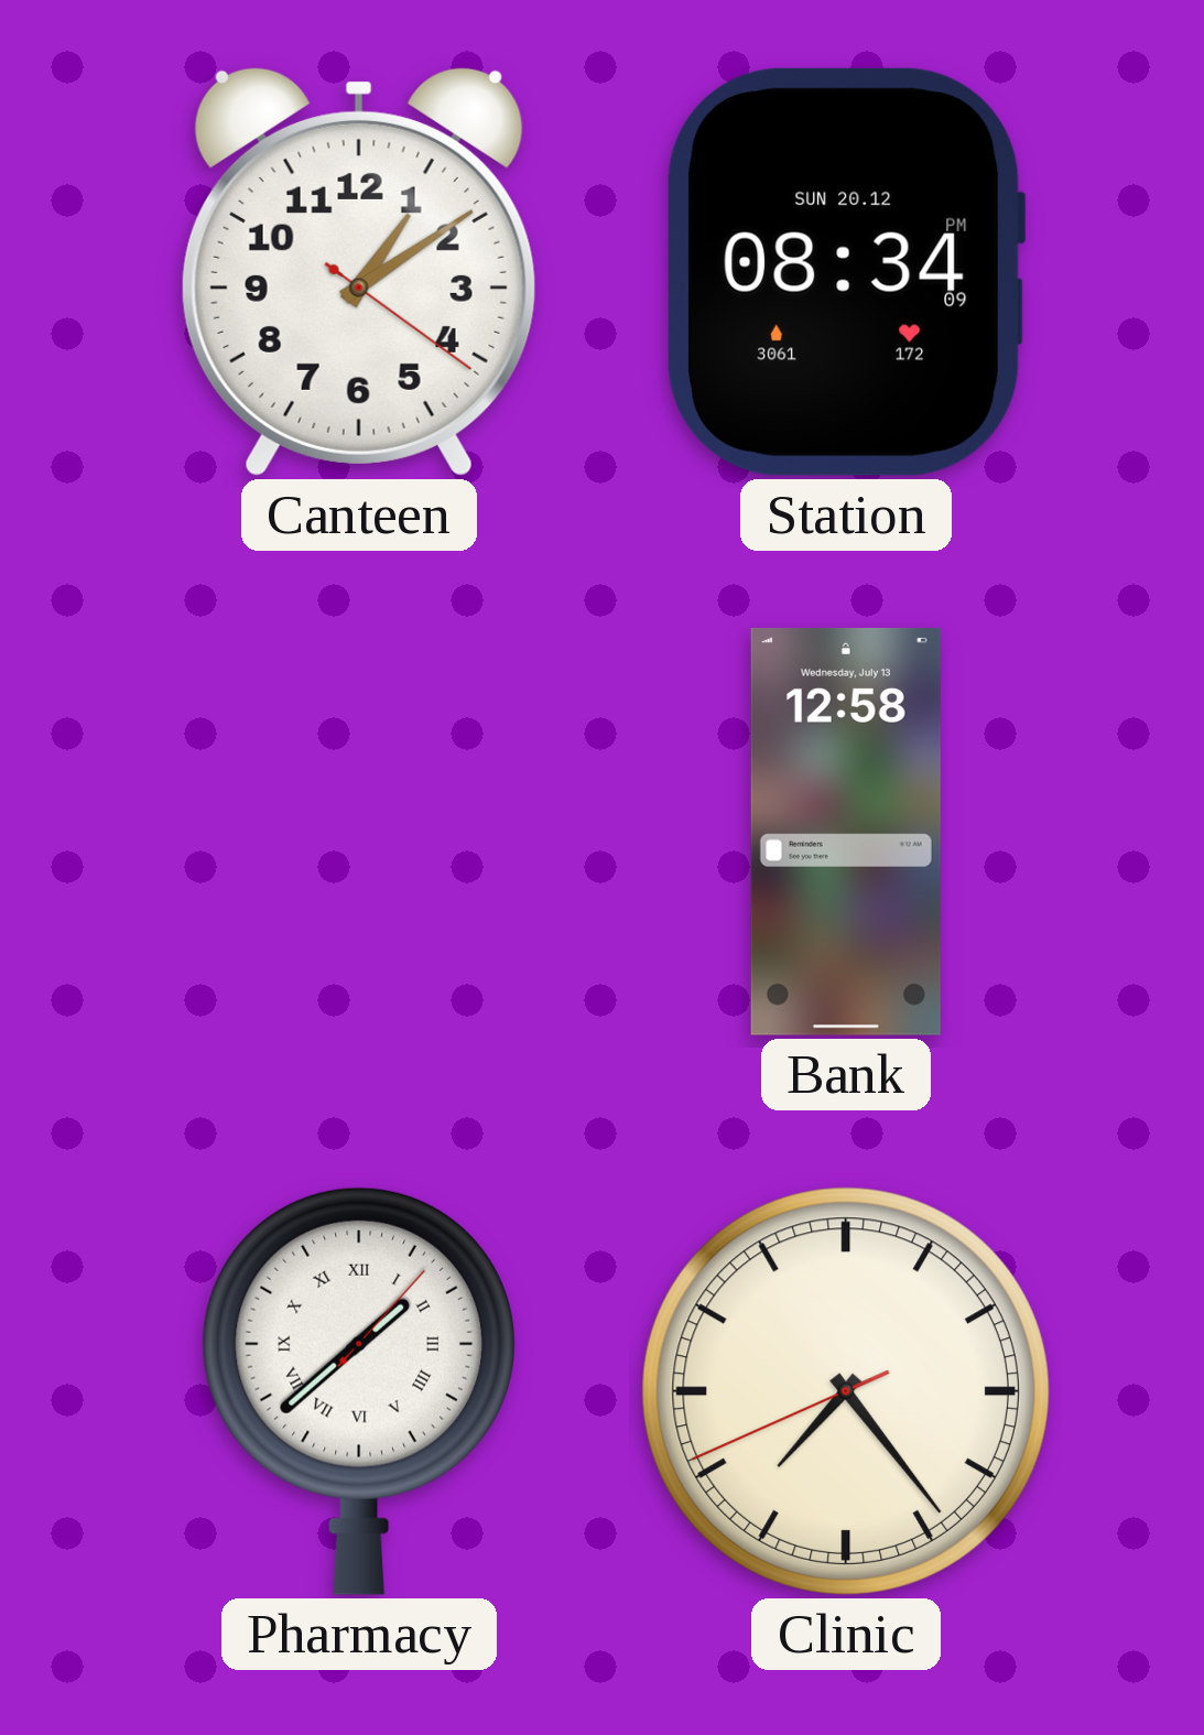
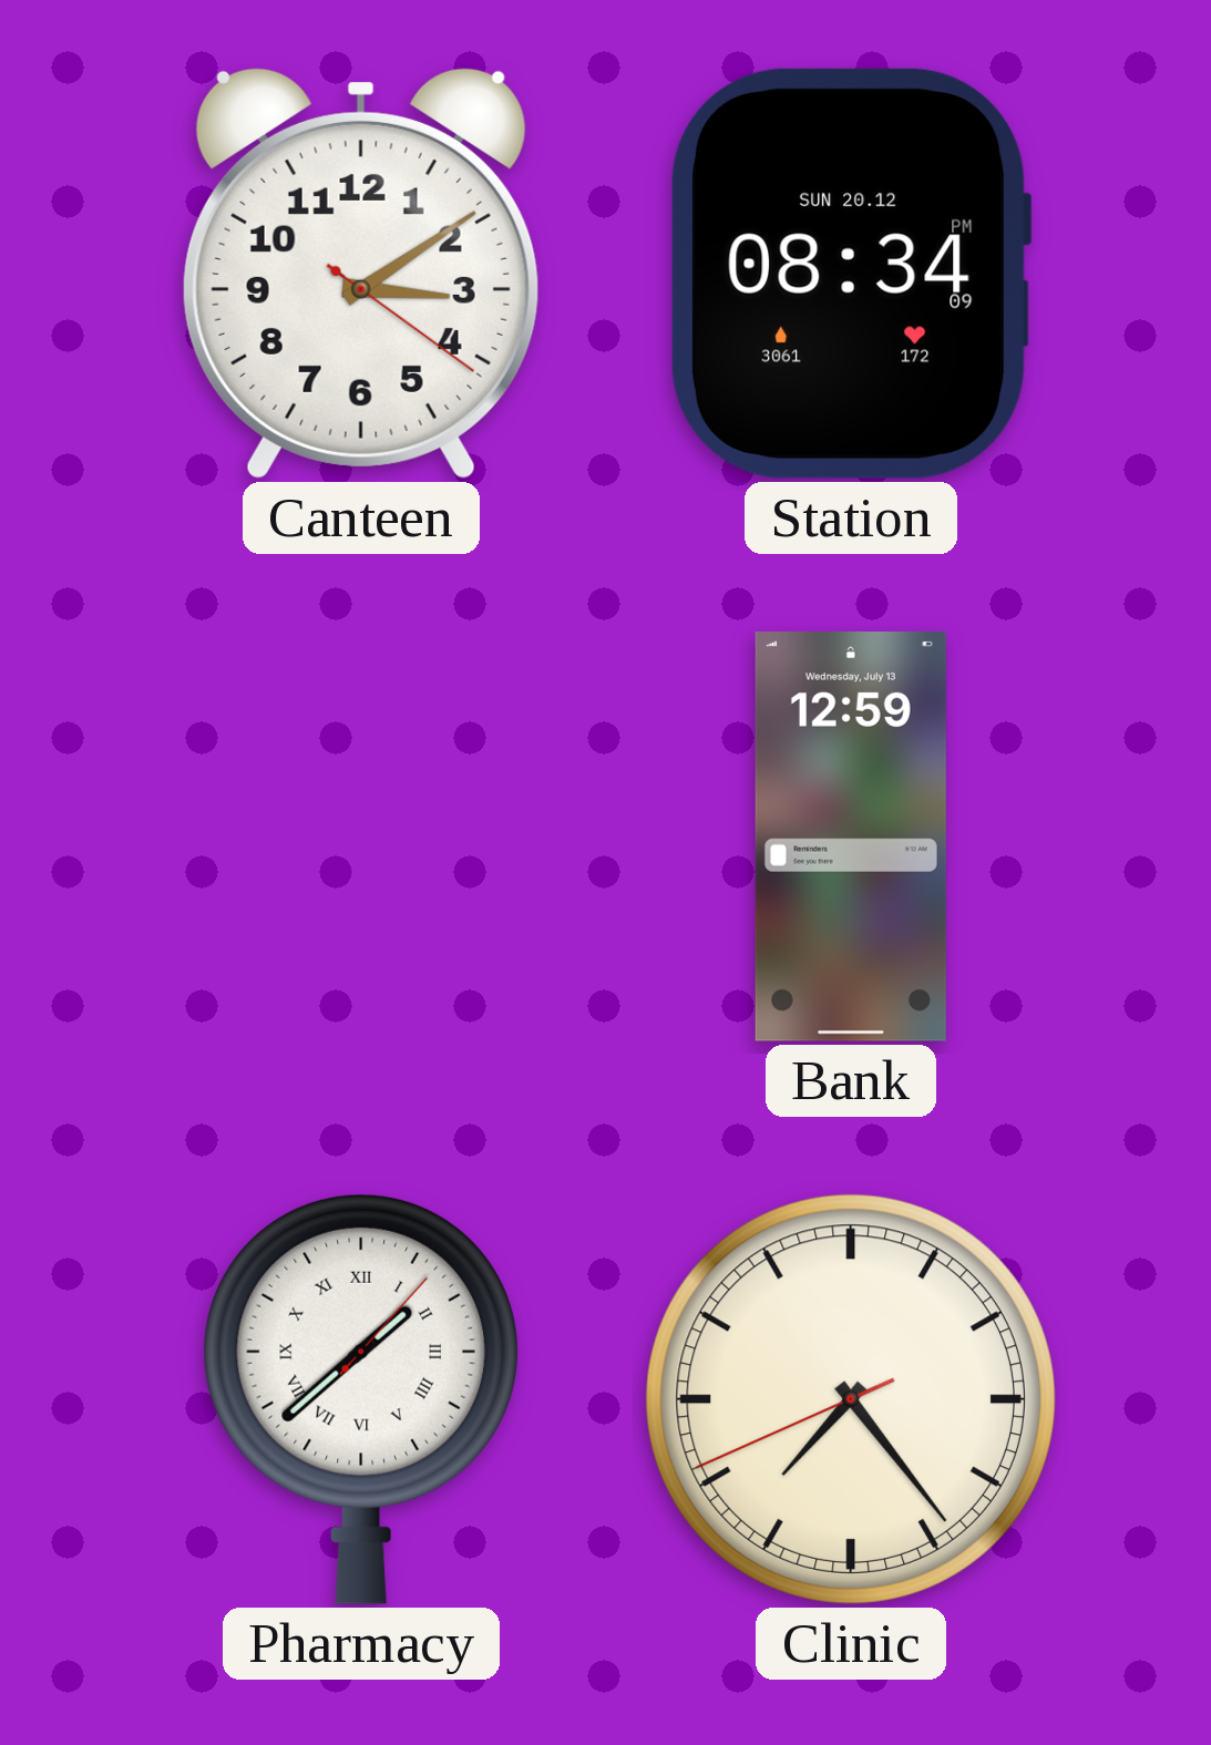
Canteen: 1:09 -> 3:09 (361, 273)
Bank: 12:58 -> 12:59 (851, 836)
